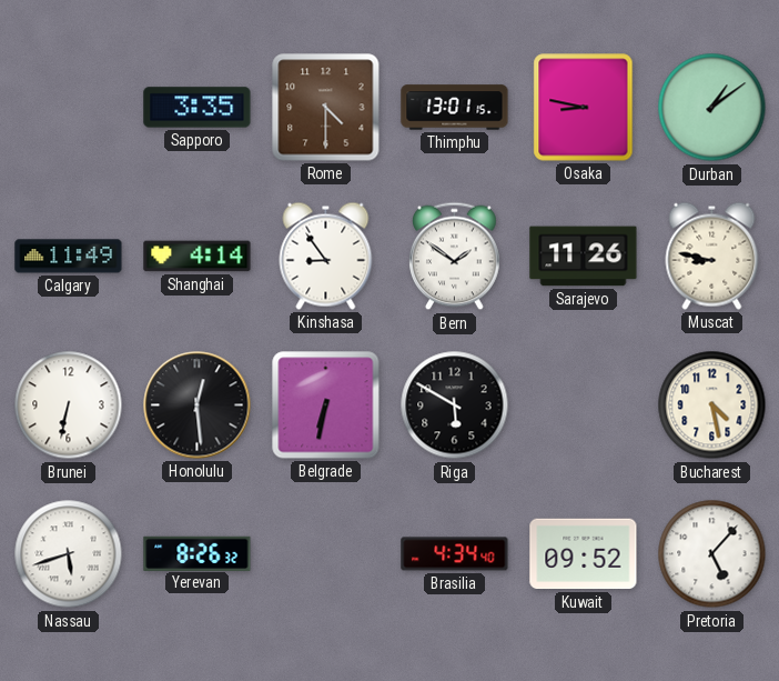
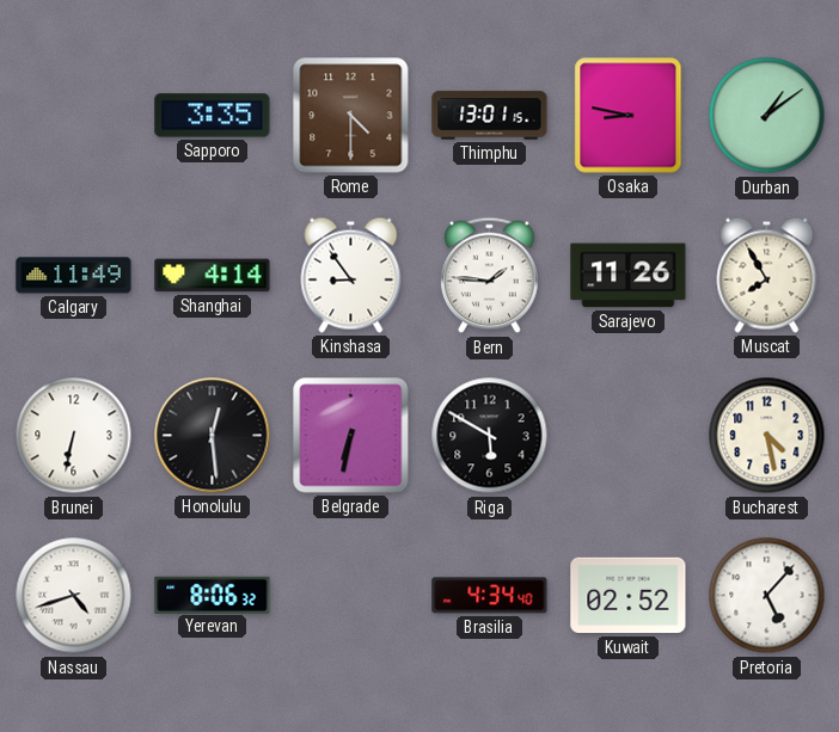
Bern: 1:51 -> 1:46 (490, 276)
Muscat: 8:47 -> 7:55 (767, 275)
Nassau: 5:42 -> 4:42 (74, 596)
Yerevan: 8:26 -> 8:06 (213, 595)
Kuwait: 09:52 -> 02:52 (629, 596)
